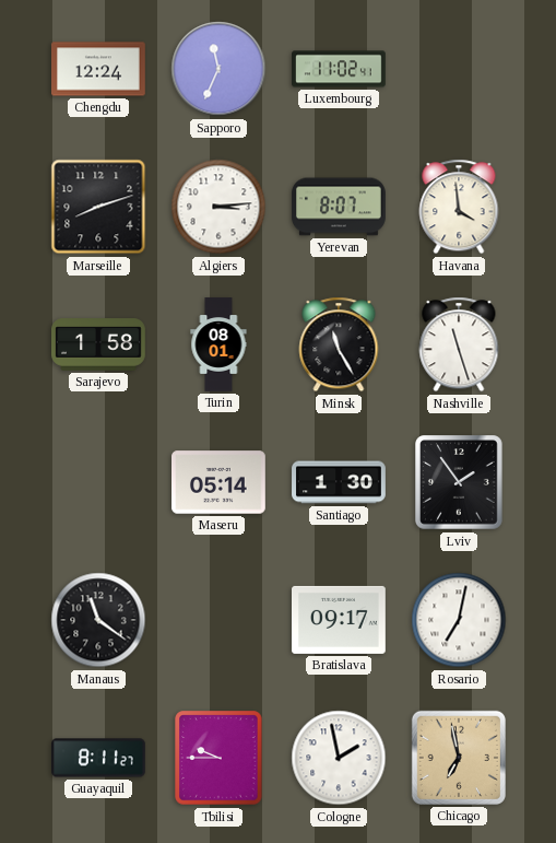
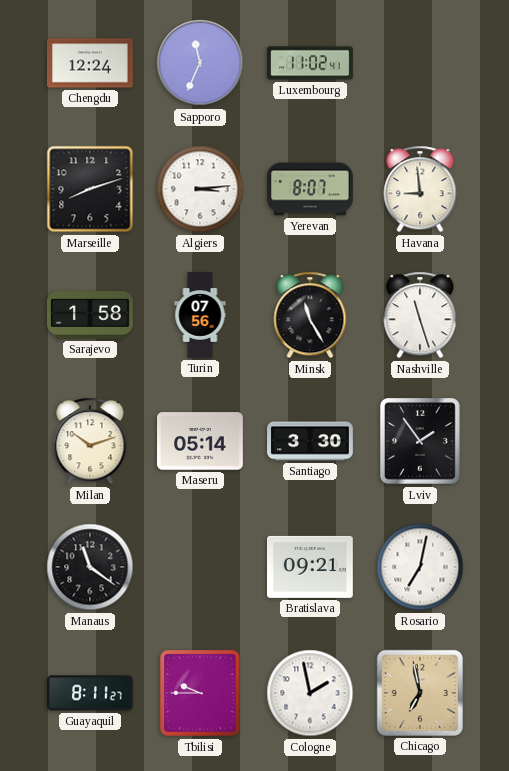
Havana: 3:59 -> 8:59 (420, 189)
Turin: 08:01 -> 07:56 (200, 315)
Milan: none -> 10:12 (90, 441)
Santiago: 1:30 -> 3:30 (310, 441)
Bratislava: 09:17 -> 09:21 (311, 567)
